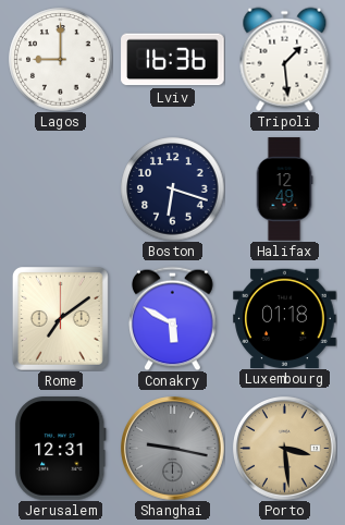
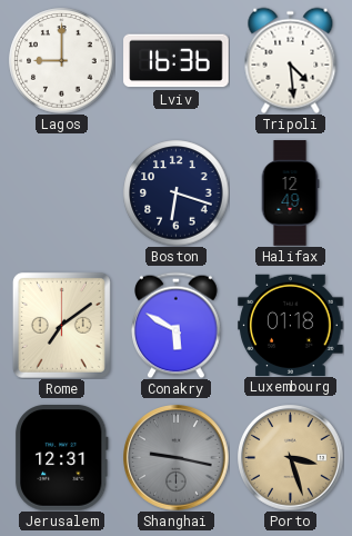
Tripoli: 1:29 -> 4:29 (291, 60)
Porto: 3:29 -> 3:27 (291, 458)
